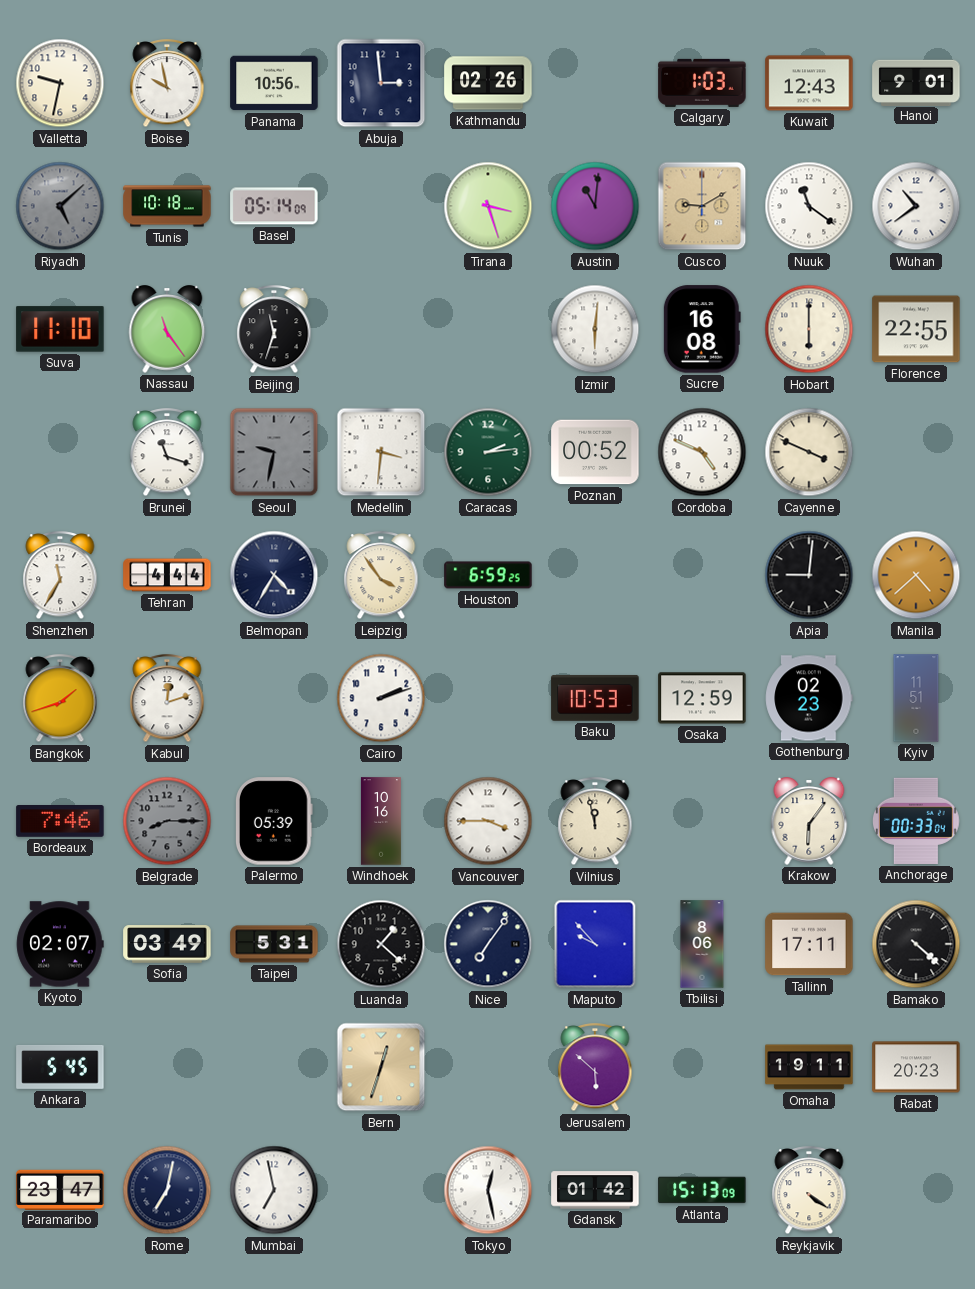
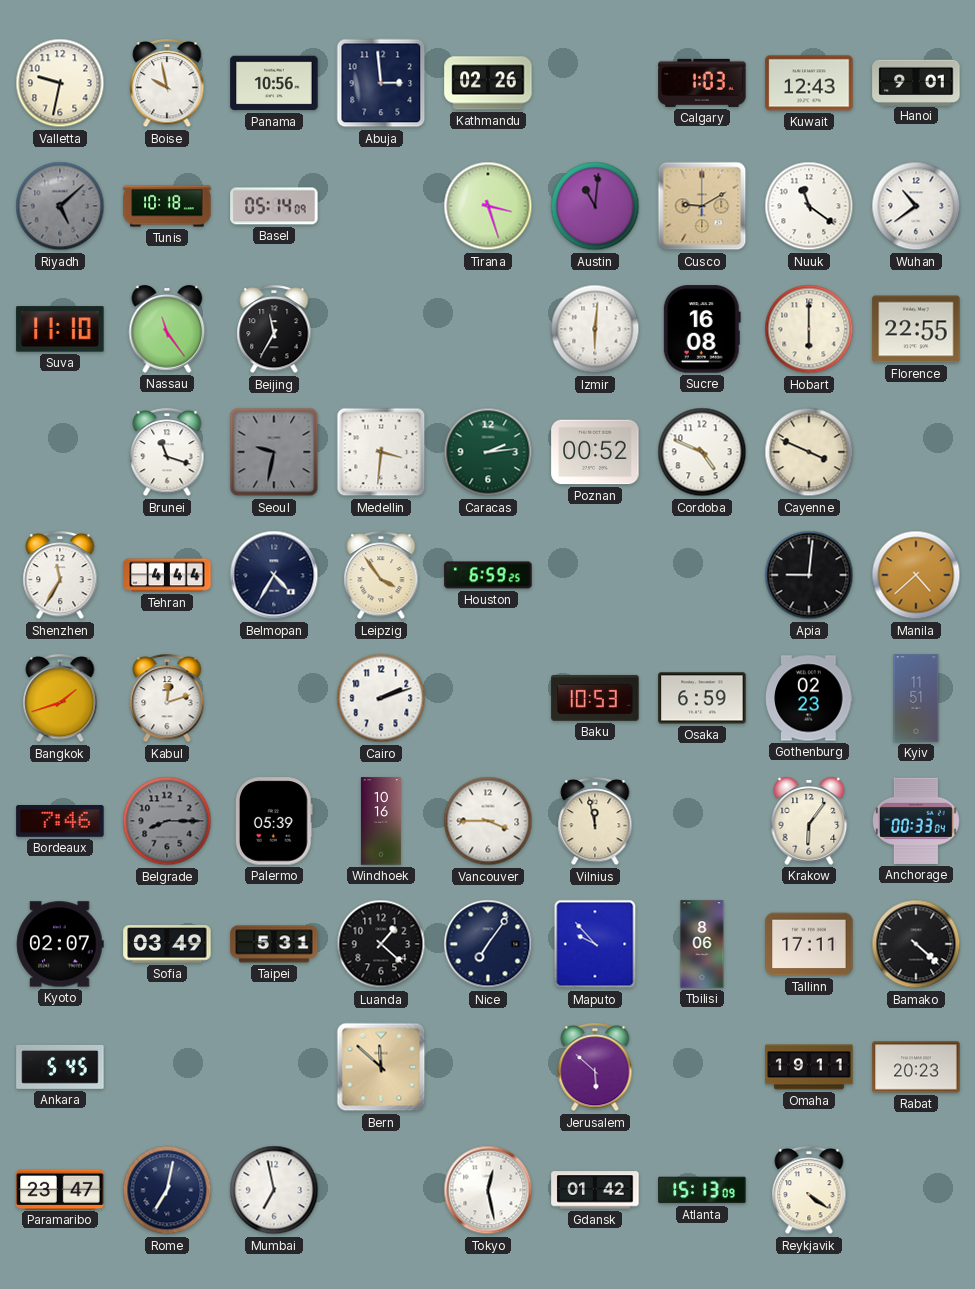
Beijing: 11:33 -> 11:35 (274, 330)
Osaka: 12:59 -> 6:59 (702, 698)
Bern: 12:33 -> 11:52 (381, 1067)
